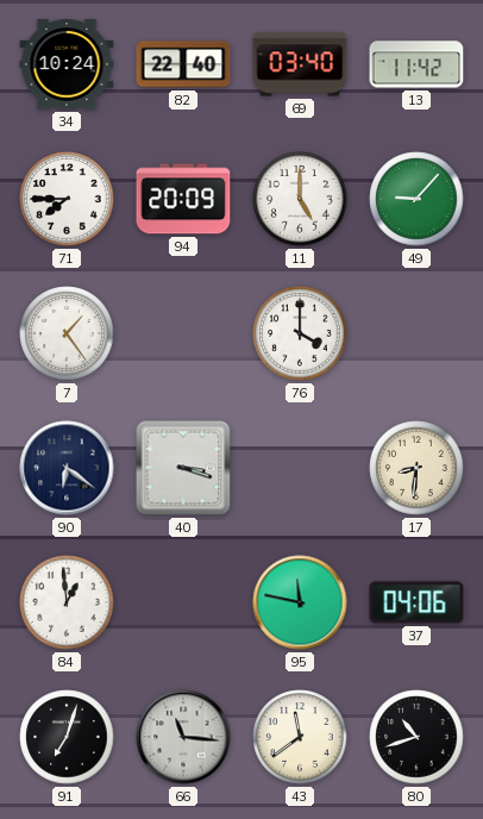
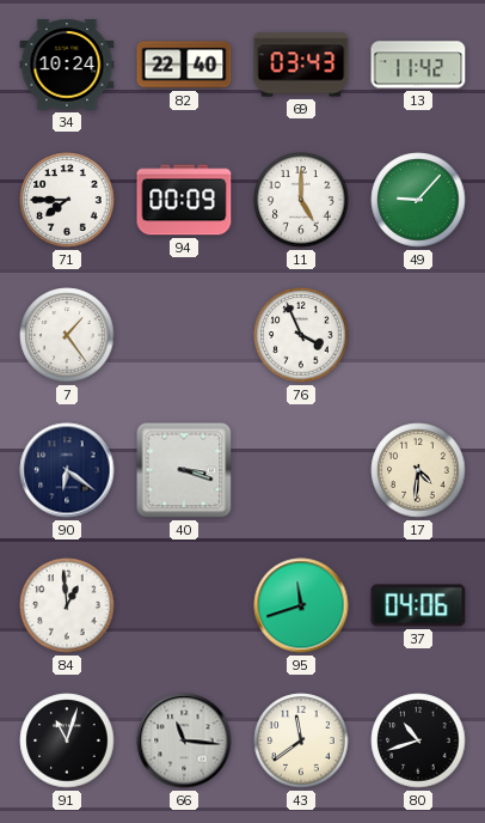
69: 03:40 -> 03:43 (301, 65)
94: 20:09 -> 00:09 (184, 200)
76: 4:00 -> 3:56 (301, 335)
17: 8:31 -> 4:31 (418, 470)
95: 11:47 -> 11:42 (301, 605)
91: 7:03 -> 11:03 (67, 740)
